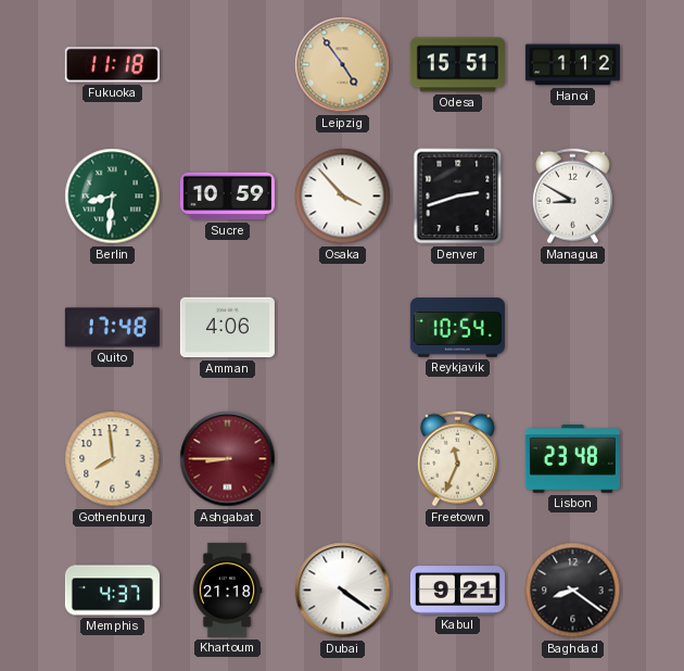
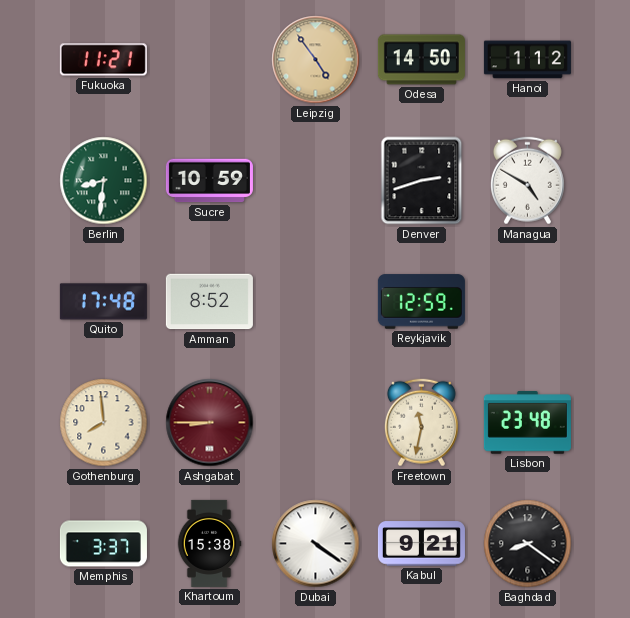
Fukuoka: 11:18 -> 11:21 (103, 60)
Odesa: 15:51 -> 14:50 (421, 60)
Osaka: 3:53 -> none (343, 197)
Managua: 8:50 -> 4:50 (527, 181)
Amman: 4:06 -> 8:52 (209, 302)
Reykjavik: 10:54 -> 12:59 (421, 302)
Freetown: 11:34 -> 11:32 (421, 423)
Memphis: 4:37 -> 3:37 (103, 544)
Khartoum: 21:18 -> 15:38 (209, 543)
